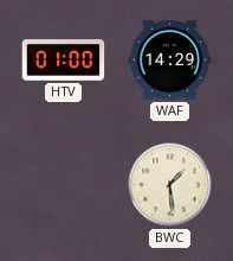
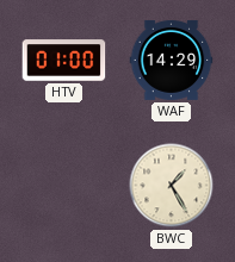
BWC: 1:29 -> 1:25 (172, 186)
